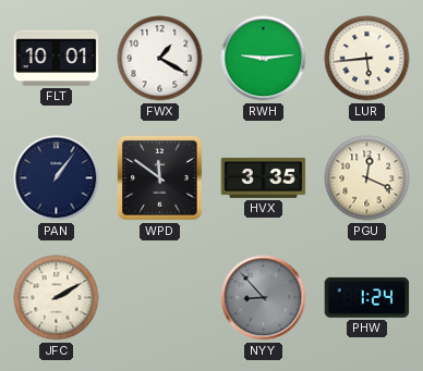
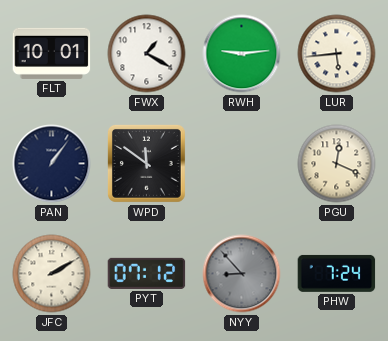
HVX: 3:35 -> none (264, 178)
PYT: none -> 07:12 (147, 273)
PHW: 1:24 -> 7:24 (337, 273)
